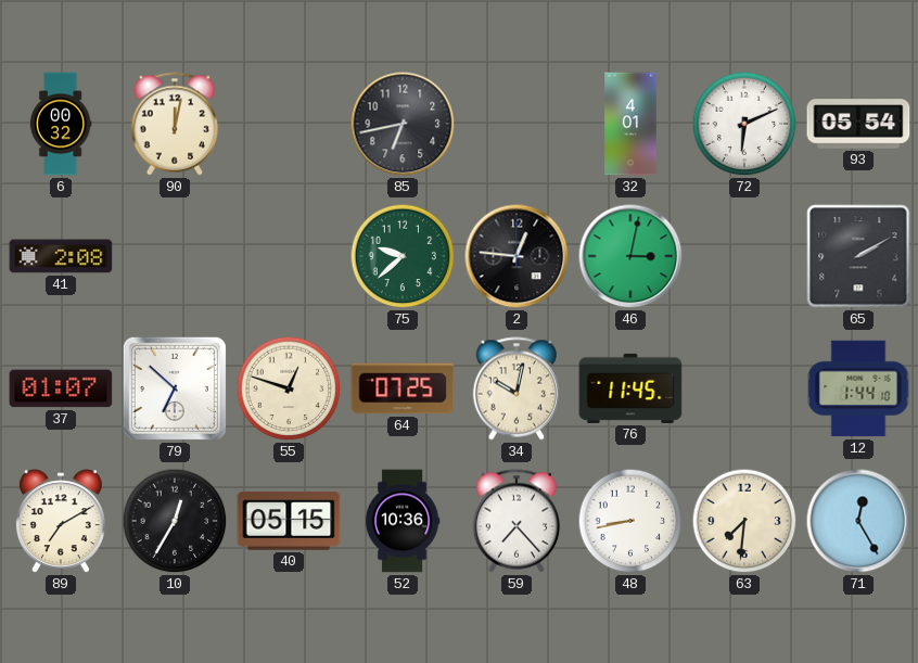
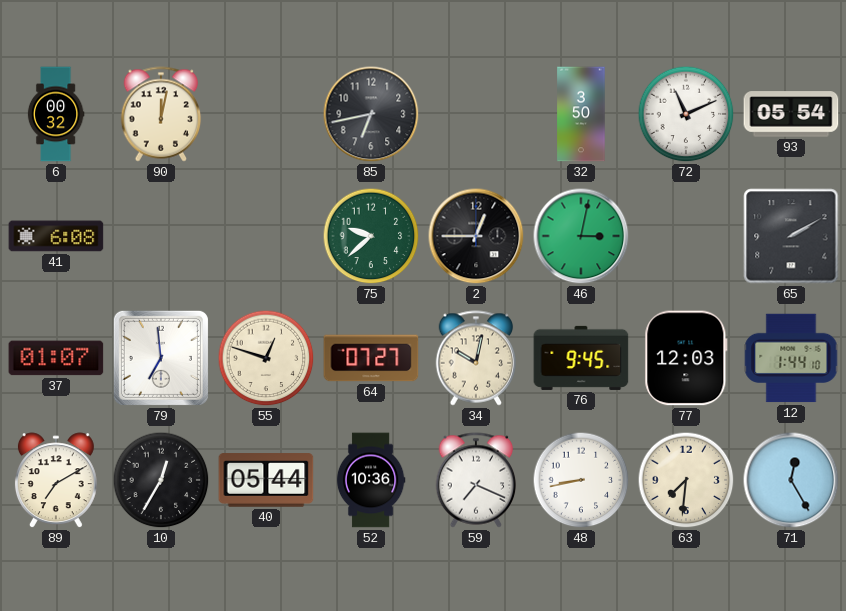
32: 4:01 -> 3:50 (581, 114)
72: 6:11 -> 11:11 (686, 114)
41: 2:08 -> 6:08 (56, 236)
2: 12:46 -> 12:45 (476, 236)
79: 6:52 -> 6:59 (161, 358)
64: 07:25 -> 07:27 (371, 358)
76: 11:45 -> 9:45 (581, 358)
77: none -> 12:03 (686, 358)
40: 05:15 -> 05:44 (266, 480)
59: 7:23 -> 7:19 (476, 480)
